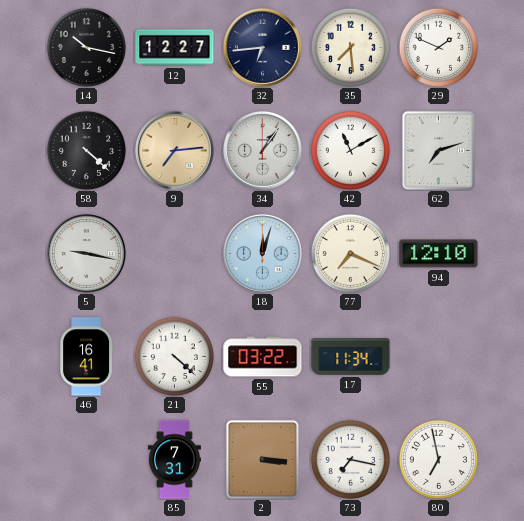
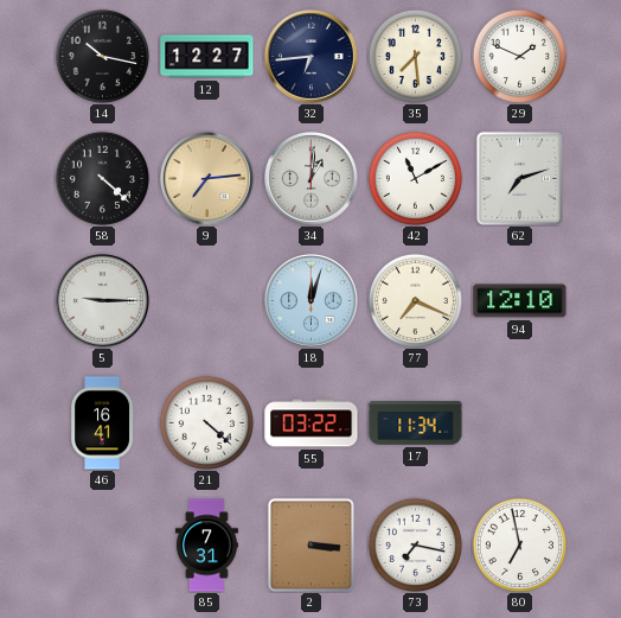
34: 1:06 -> 1:01 (310, 178)
5: 9:17 -> 9:15 (102, 300)
